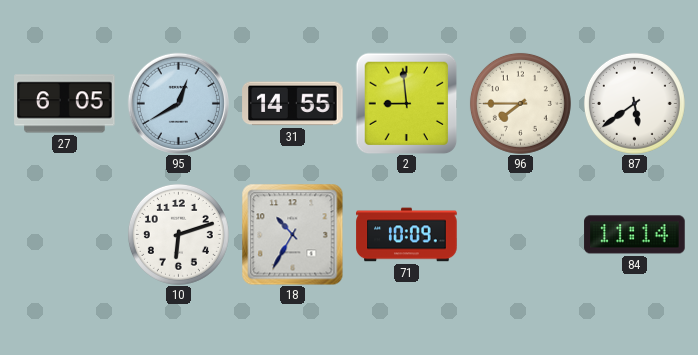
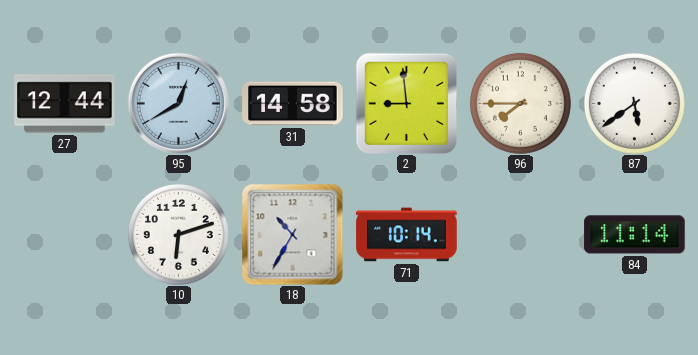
27: 6:05 -> 12:44 (65, 104)
31: 14:55 -> 14:58 (293, 104)
71: 10:09 -> 10:14 (407, 235)
